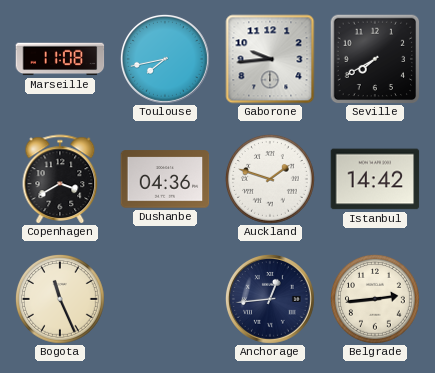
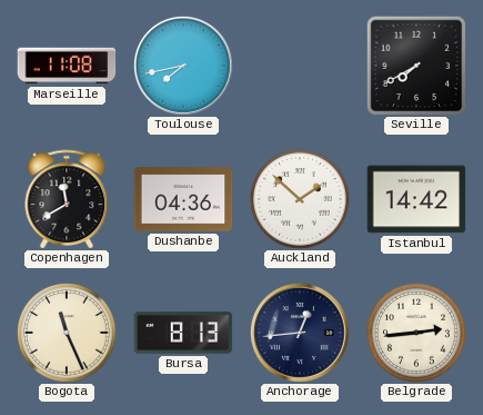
Gaborone: 9:44 -> none (270, 59)
Copenhagen: 3:40 -> 11:40 (67, 199)
Auckland: 1:48 -> 1:52 (300, 199)
Bursa: none -> 8:13 (183, 333)
